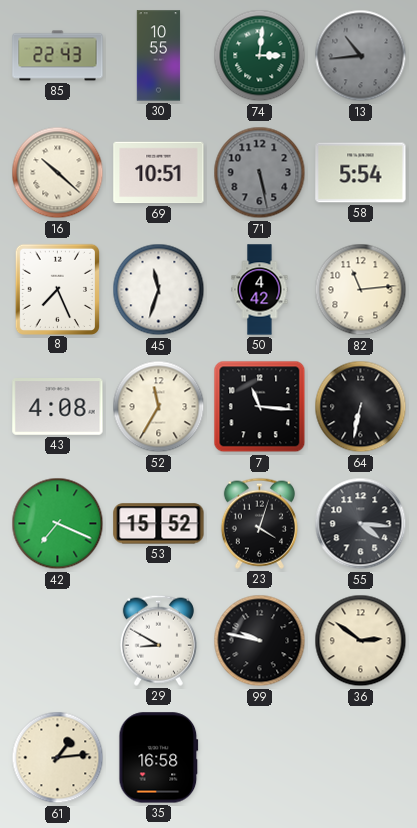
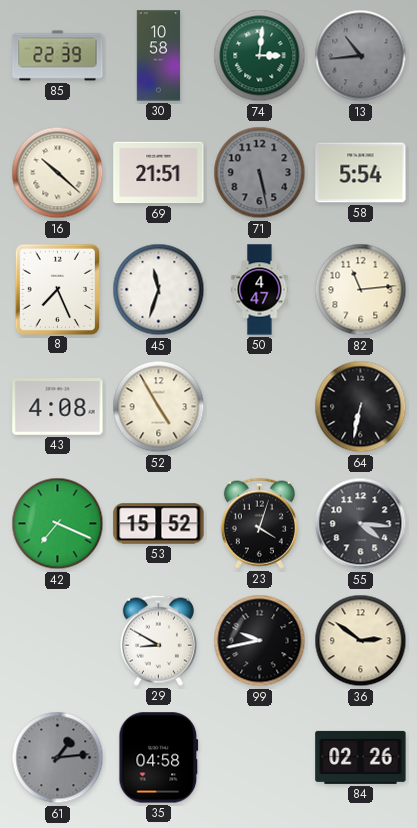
85: 22:43 -> 22:39 (58, 56)
30: 10:55 -> 10:58 (159, 56)
69: 10:51 -> 21:51 (159, 173)
50: 4:42 -> 4:47 (260, 290)
52: 11:35 -> 4:55 (159, 407)
7: 11:16 -> none (260, 407)
99: 9:47 -> 9:43 (260, 641)
61 dial: cream -> grey (58, 758)
35: 16:58 -> 04:58 (159, 758)
84: none -> 02:26 (361, 757)
